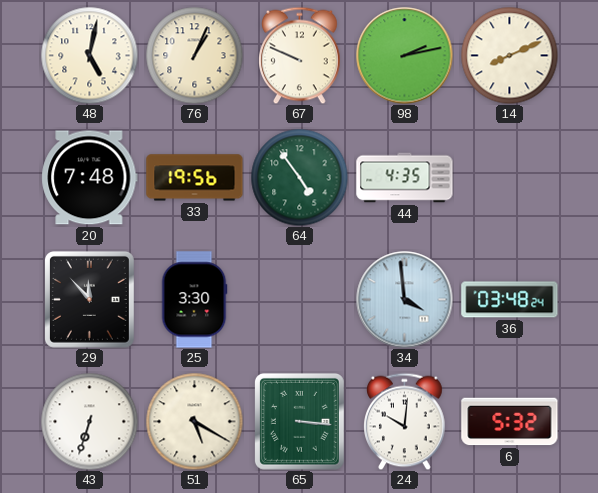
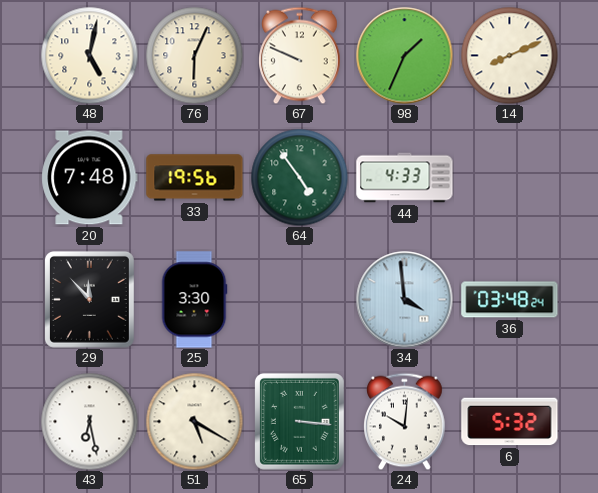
76: 1:04 -> 6:04 (194, 55)
98: 2:13 -> 1:34 (405, 56)
44: 4:35 -> 4:33 (405, 178)
43: 6:33 -> 6:28 (89, 421)
